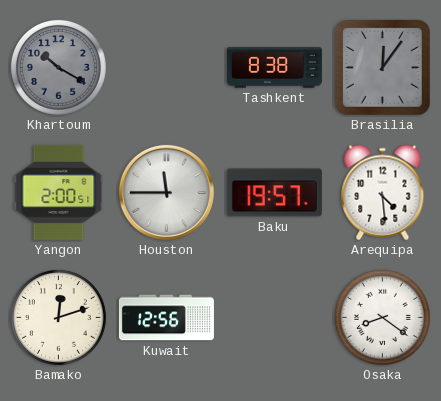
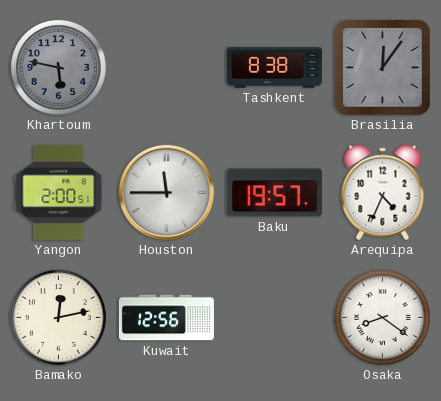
Khartoum: 10:20 -> 5:47 (58, 67)
Arequipa: 4:29 -> 4:34 (383, 193)
Bamako: 12:12 -> 12:13 (58, 317)
